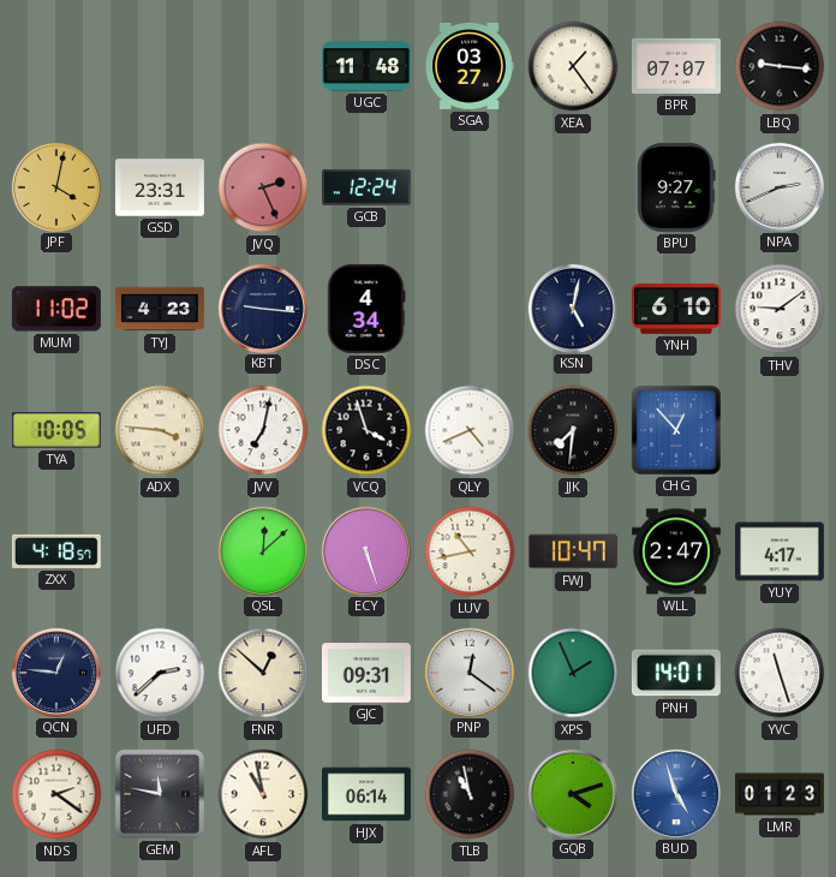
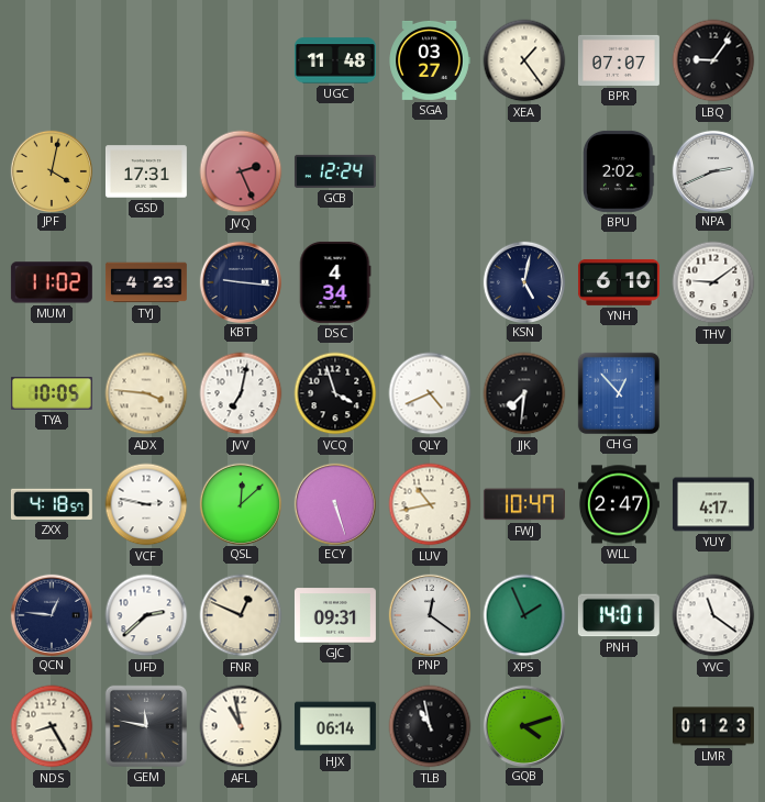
LBQ: 9:16 -> 9:06 (713, 60)
GSD: 23:31 -> 17:31 (146, 171)
BPU: 9:27 -> 2:02 (620, 171)
VCF: none -> 2:47 (146, 504)
FNR: 12:52 -> 12:49 (241, 615)
YVC: 11:27 -> 11:21 (713, 615)
NDS: 2:21 -> 8:25 (52, 726)
BUD: 4:57 -> none (675, 793)
